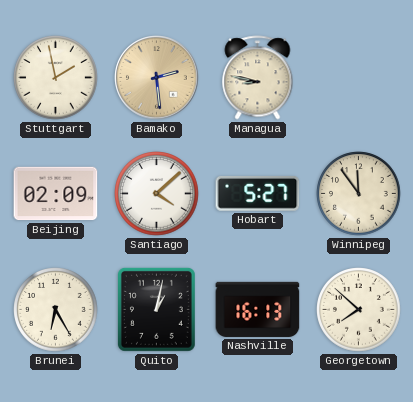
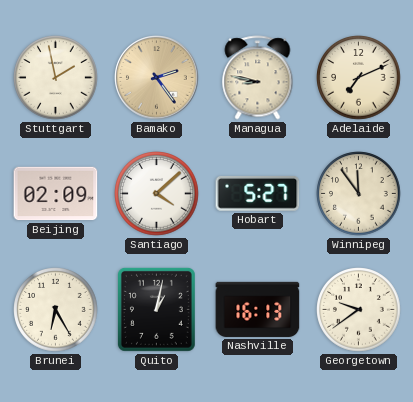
Bamako: 2:29 -> 2:24 (157, 78)
Adelaide: none -> 7:11 (359, 78)
Georgetown: 7:52 -> 9:39 (359, 310)
